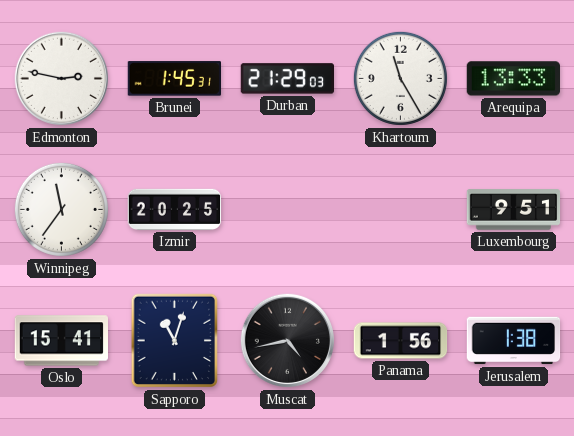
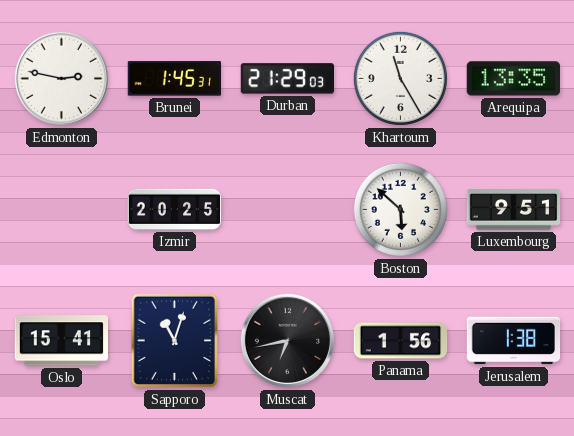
Arequipa: 13:33 -> 13:35 (513, 79)
Winnipeg: 11:36 -> none (61, 209)
Boston: none -> 5:52 (400, 209)
Muscat: 4:43 -> 6:43 (287, 340)
